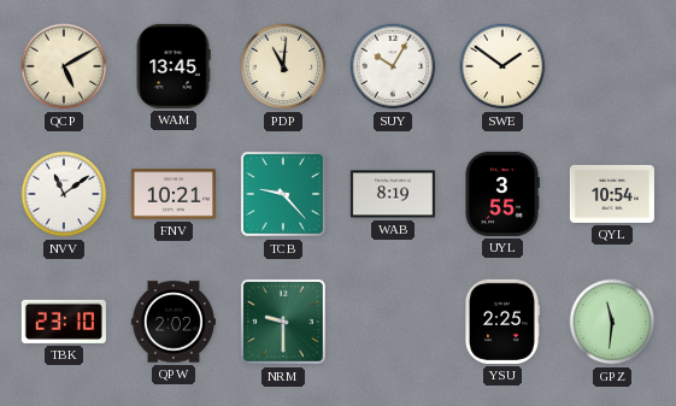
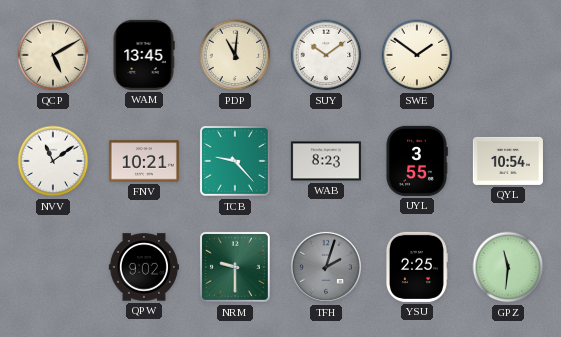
SUY: 10:05 -> 10:09 (326, 55)
WAB: 8:19 -> 8:23 (326, 161)
TBK: 23:10 -> none (64, 322)
QPW: 2:02 -> 9:02 (144, 267)
TFH: none -> 2:03 (326, 267)
